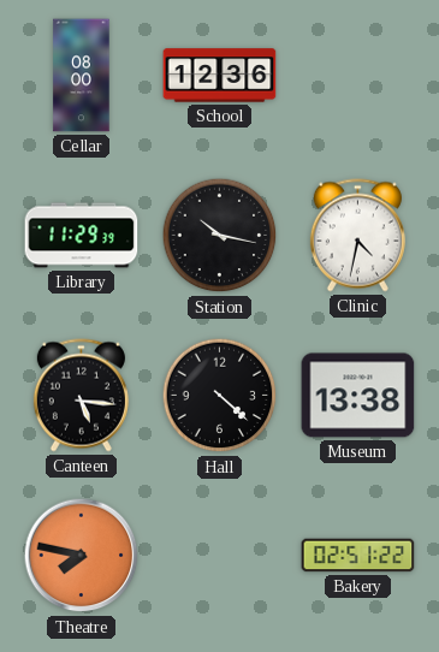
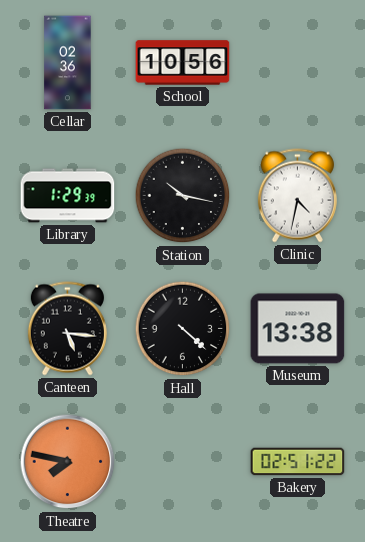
Cellar: 08:00 -> 02:36 (68, 63)
School: 12:36 -> 10:56 (183, 63)
Library: 11:29 -> 1:29 (68, 196)
